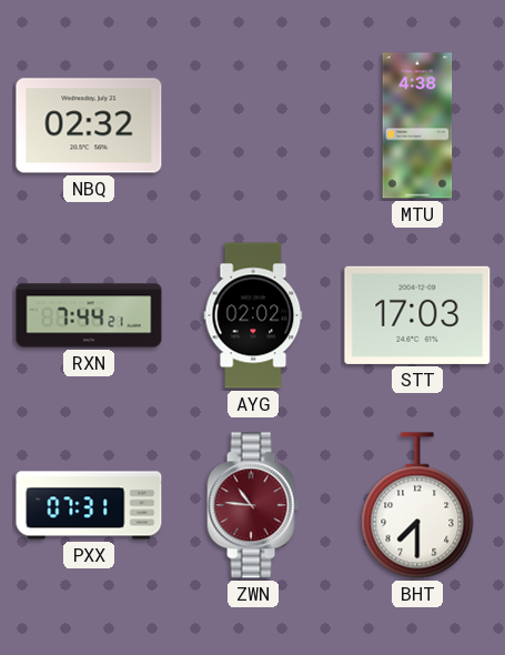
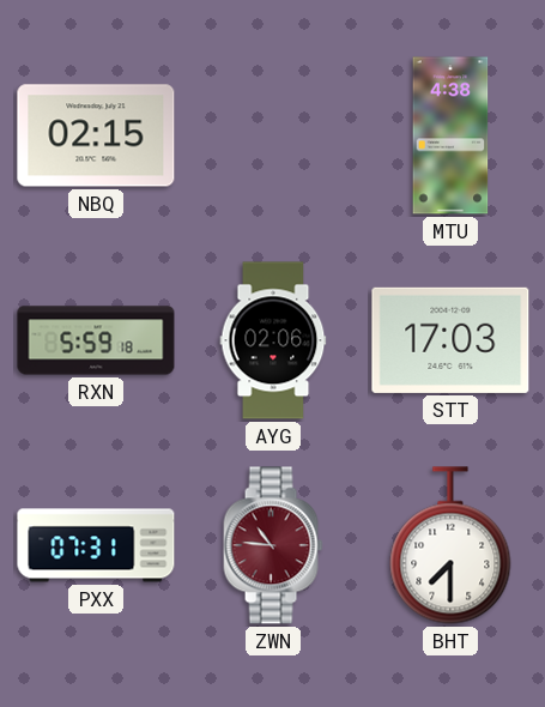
NBQ: 02:32 -> 02:15 (96, 135)
RXN: 7:44 -> 5:59 (96, 340)
AYG: 02:02 -> 02:06 (273, 340)
